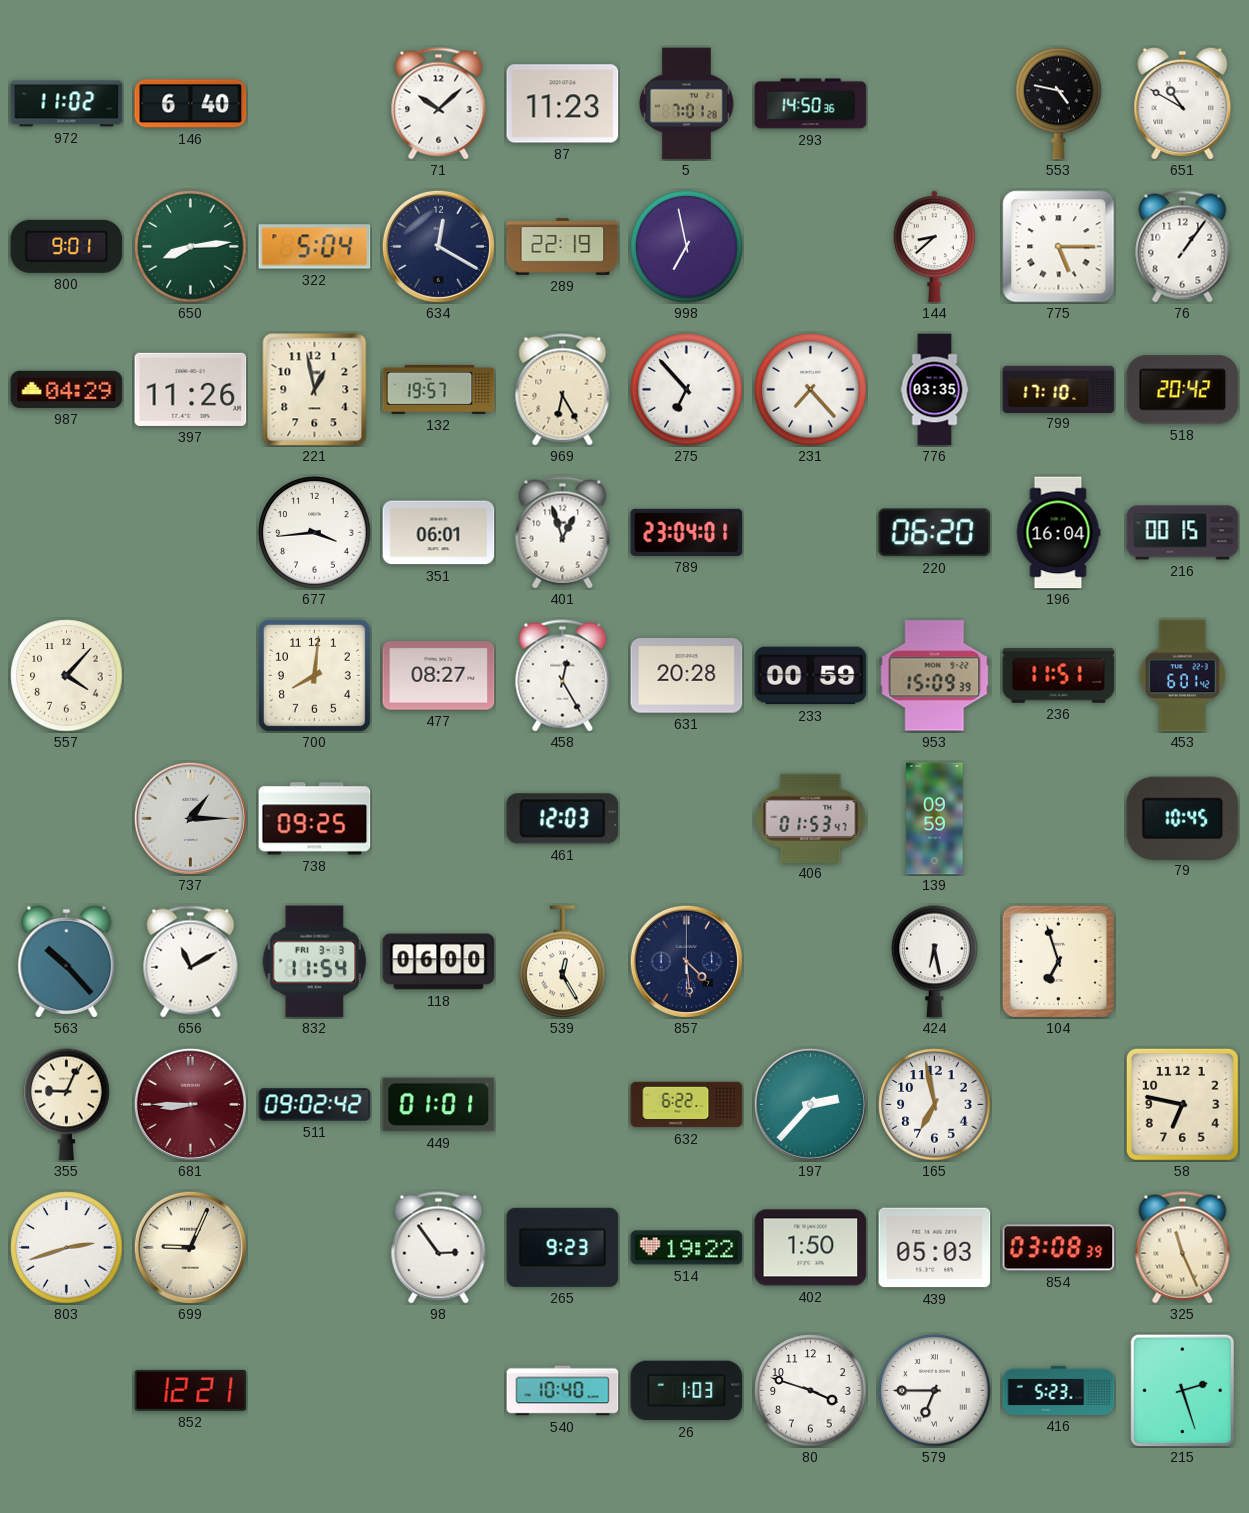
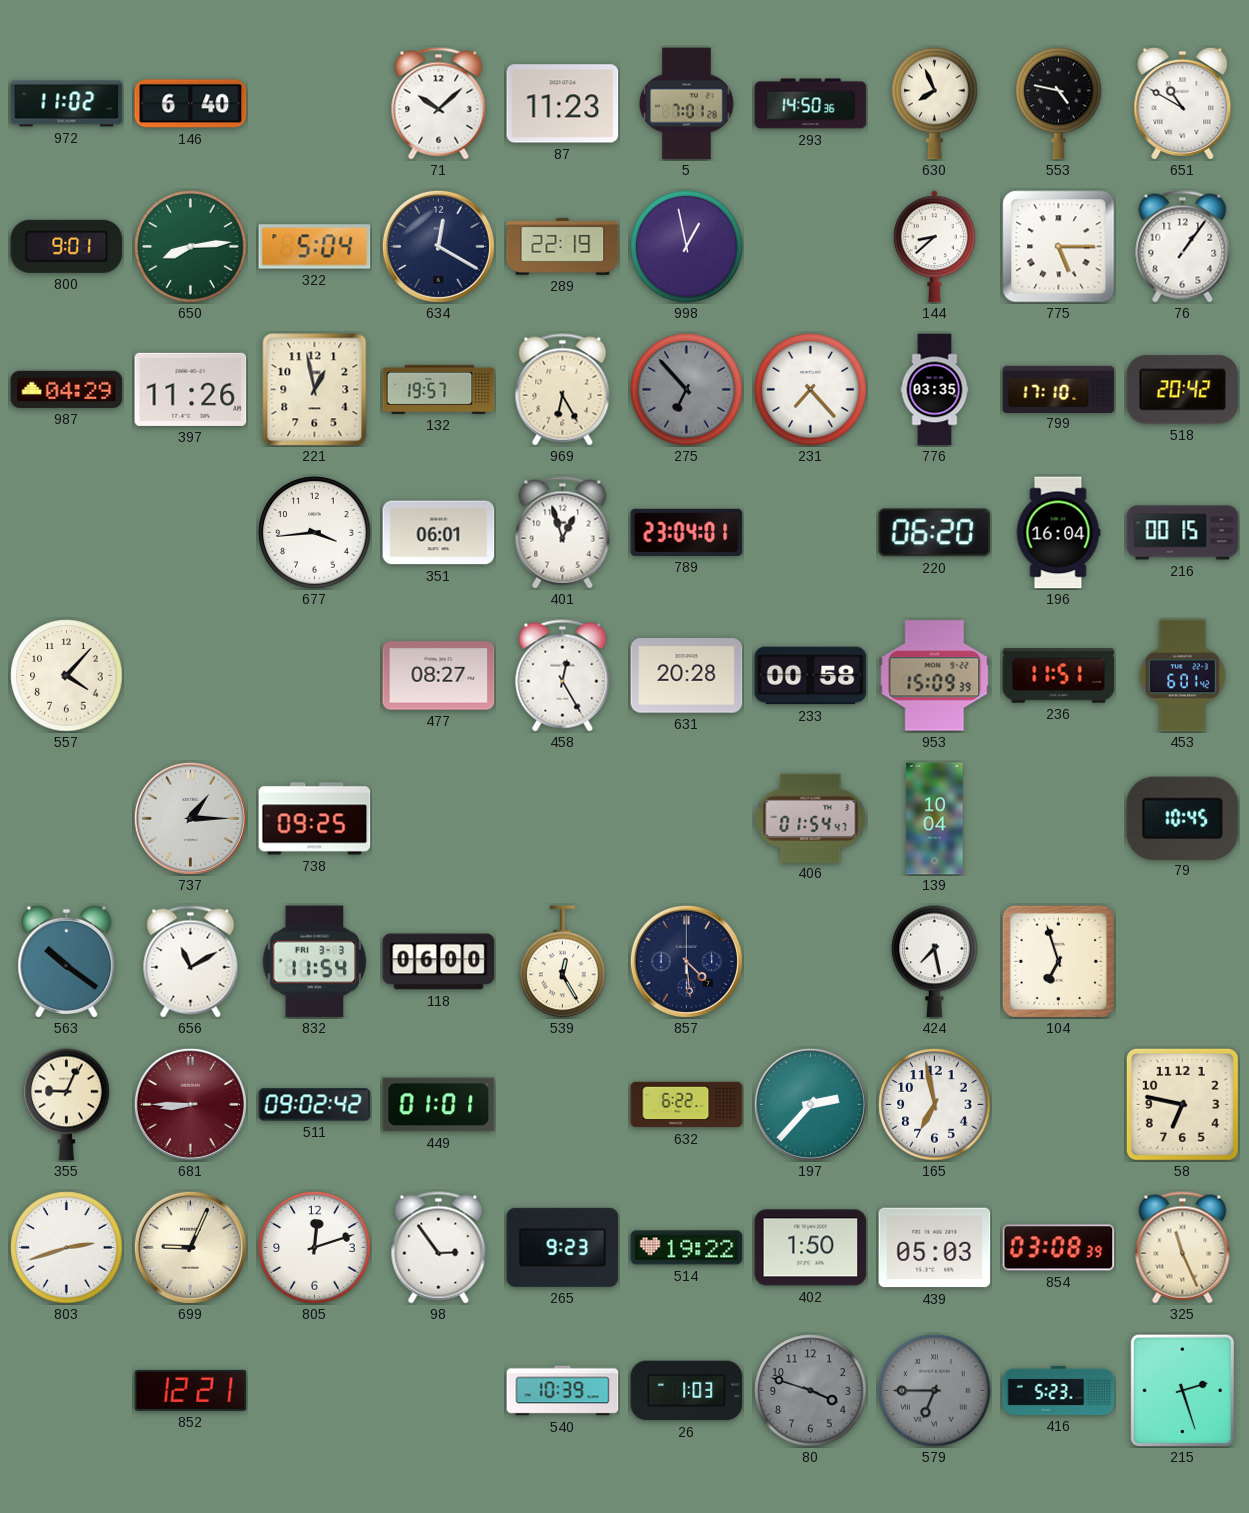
630: none -> 7:56 (935, 103)
998: 6:58 -> 12:58 (687, 247)
275 dial: white -> grey (687, 390)
700: 8:01 -> none (314, 675)
233: 00:59 -> 00:58 (811, 676)
461: 12:03 -> none (563, 819)
406: 01:53 -> 01:54 (811, 818)
139: 09:59 -> 10:04 (935, 819)
563: 10:23 -> 10:21 (67, 961)
424: 6:28 -> 7:28 (935, 961)
805: none -> 12:12 (315, 1248)
540: 10:40 -> 10:39 (563, 1391)
80 dial: white -> grey (811, 1391)
579 dial: white -> grey (935, 1391)
